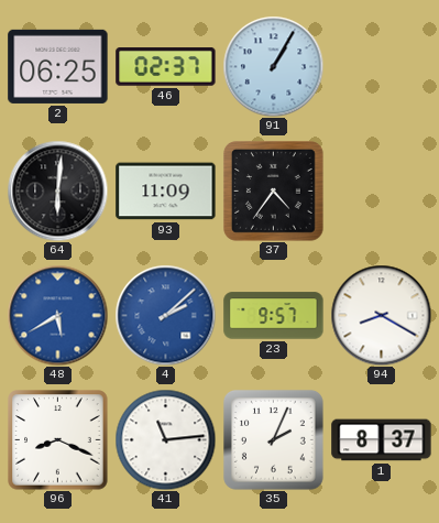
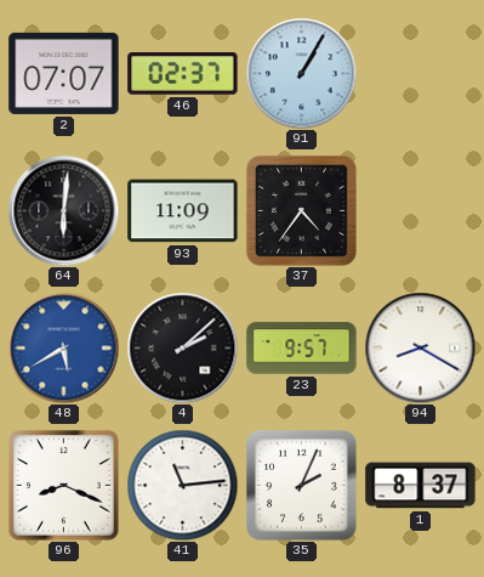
2: 06:25 -> 07:07 (64, 73)
4 dial: blue -> black (182, 347)
